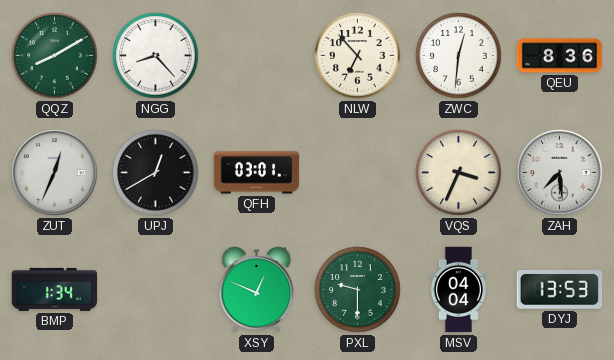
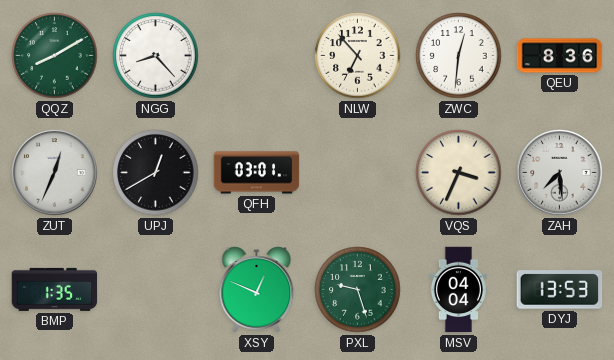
BMP: 1:34 -> 1:35 (55, 289)
PXL: 9:30 -> 9:27 (358, 290)
